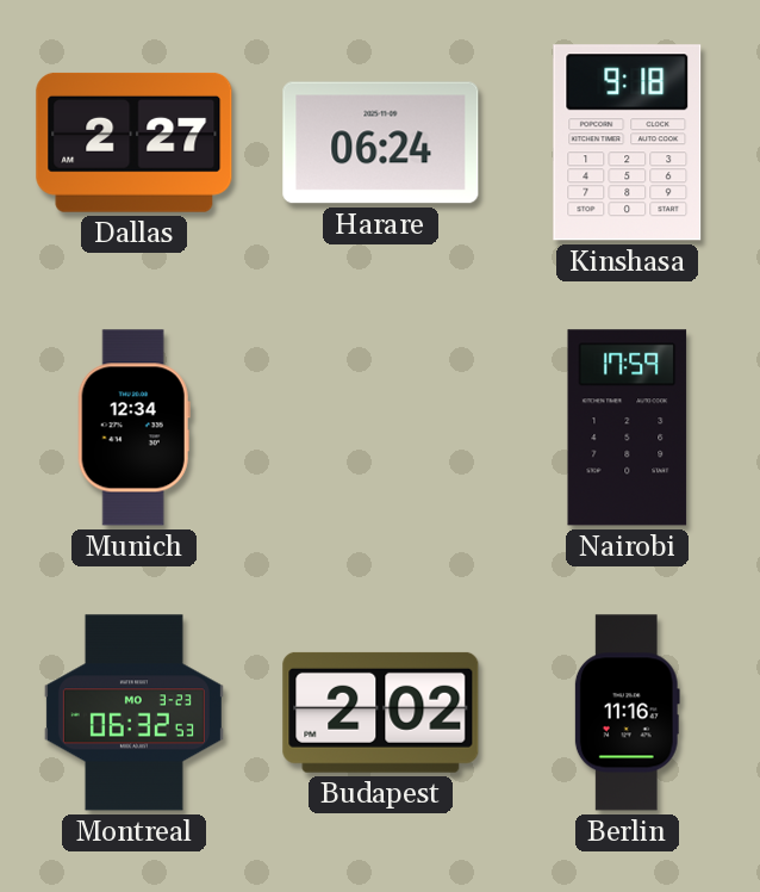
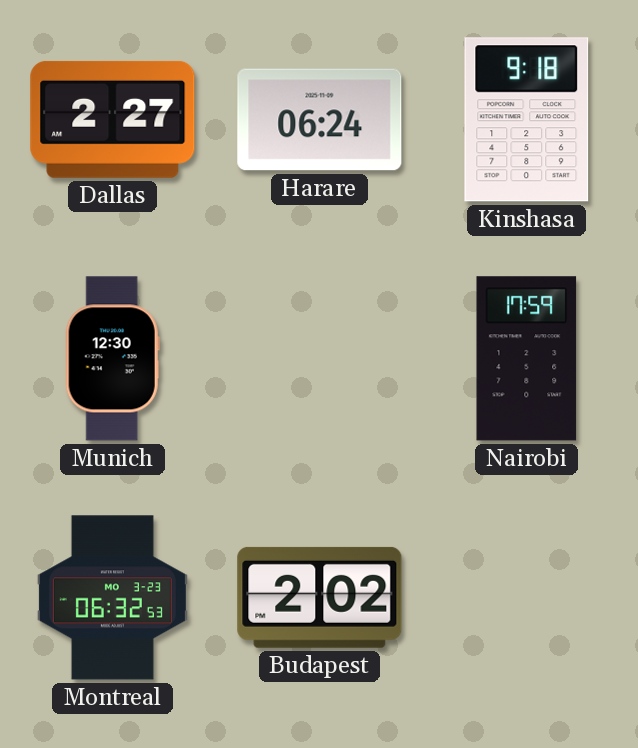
Munich: 12:34 -> 12:30 (112, 359)
Berlin: 11:16 -> none (627, 713)
